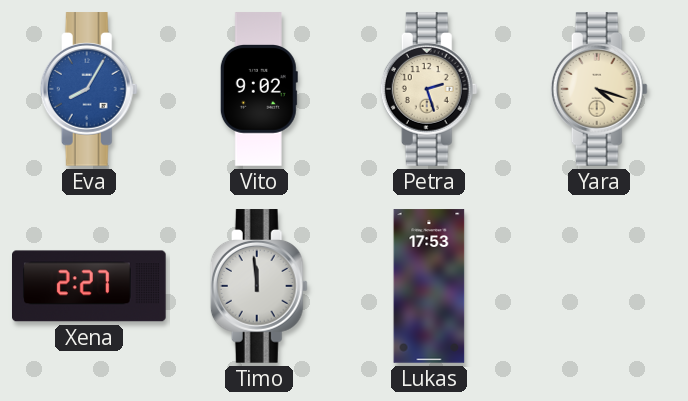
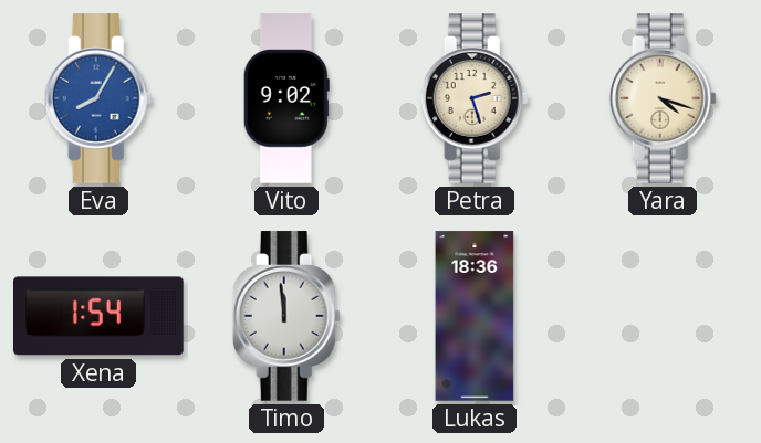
Xena: 2:27 -> 1:54 (100, 316)
Lukas: 17:53 -> 18:36 (475, 316)
